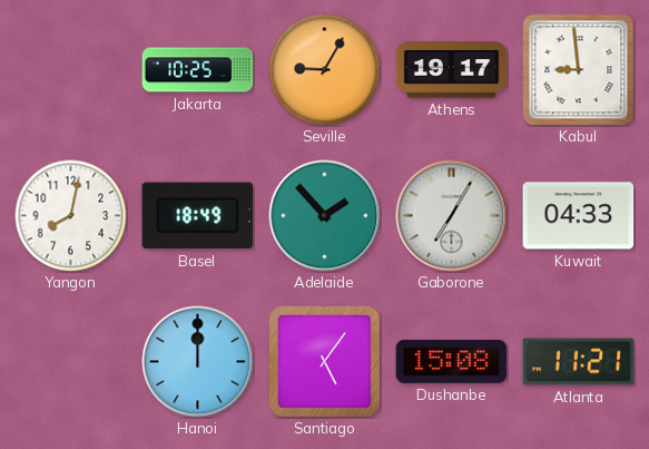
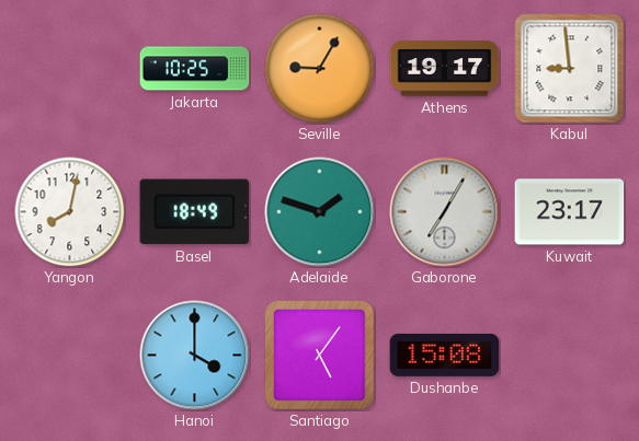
Adelaide: 1:53 -> 1:48 (320, 212)
Kuwait: 04:33 -> 23:17 (570, 212)
Hanoi: 12:00 -> 4:00 (195, 356)
Atlanta: 11:21 -> none (579, 362)
